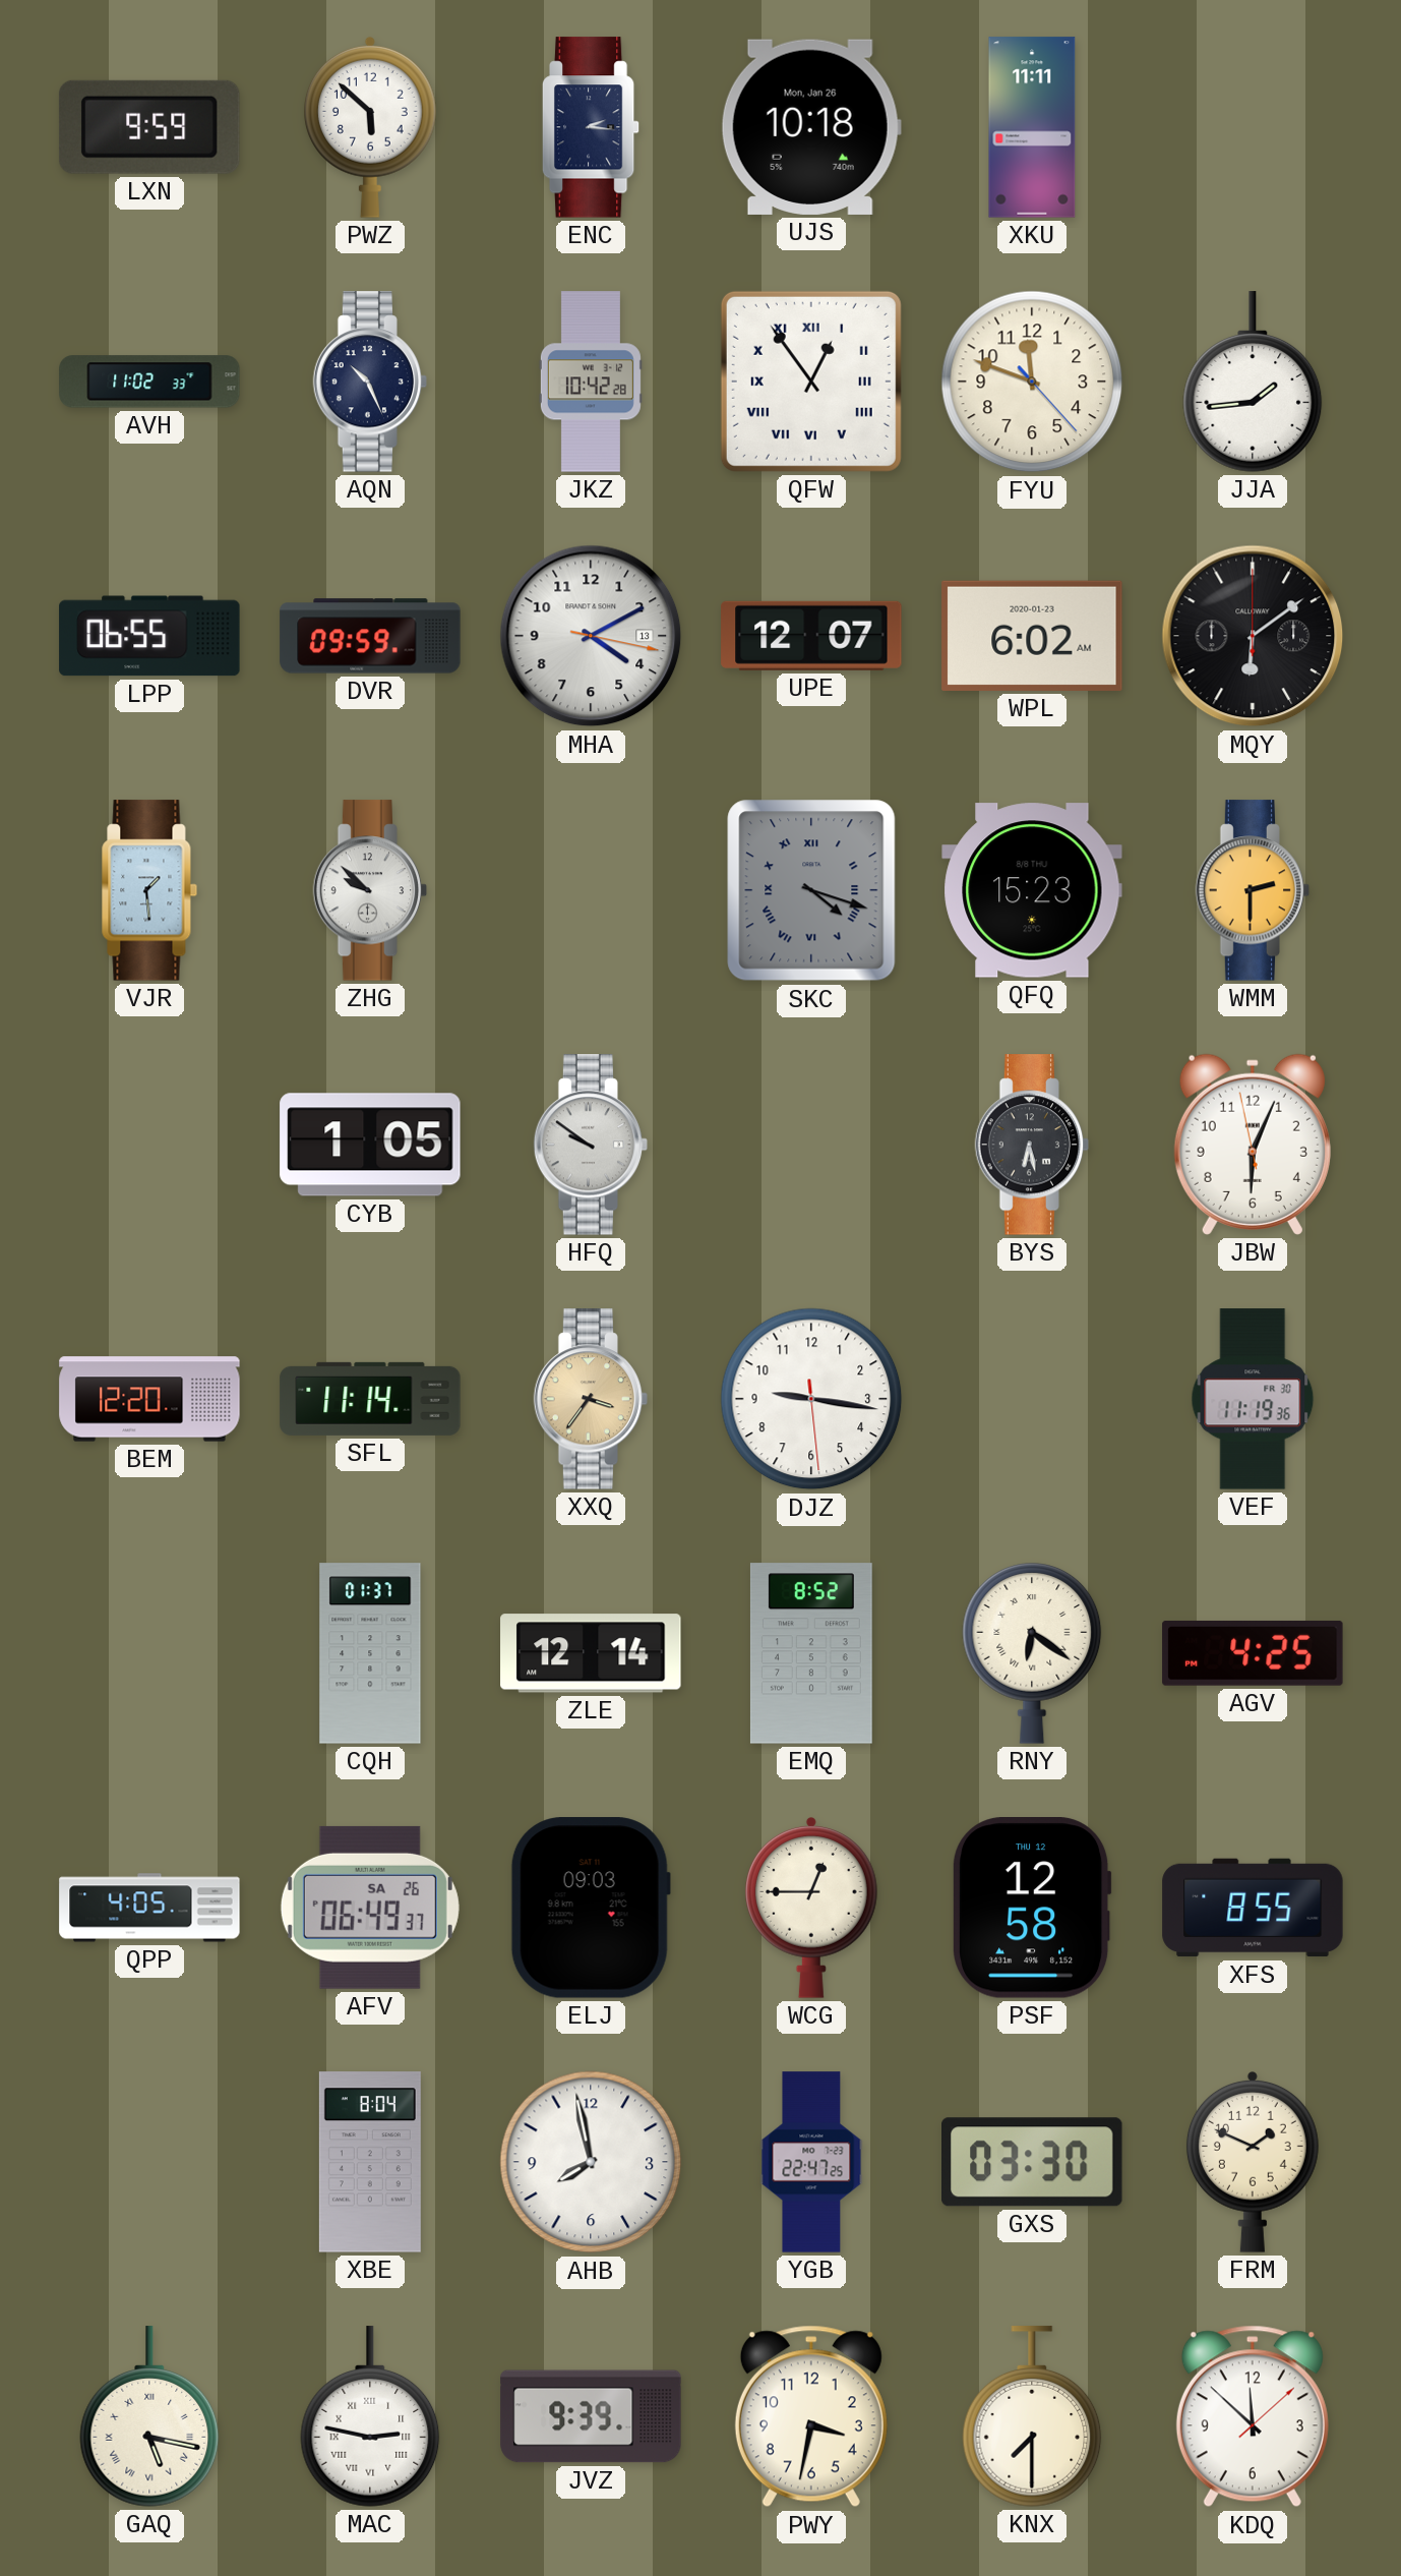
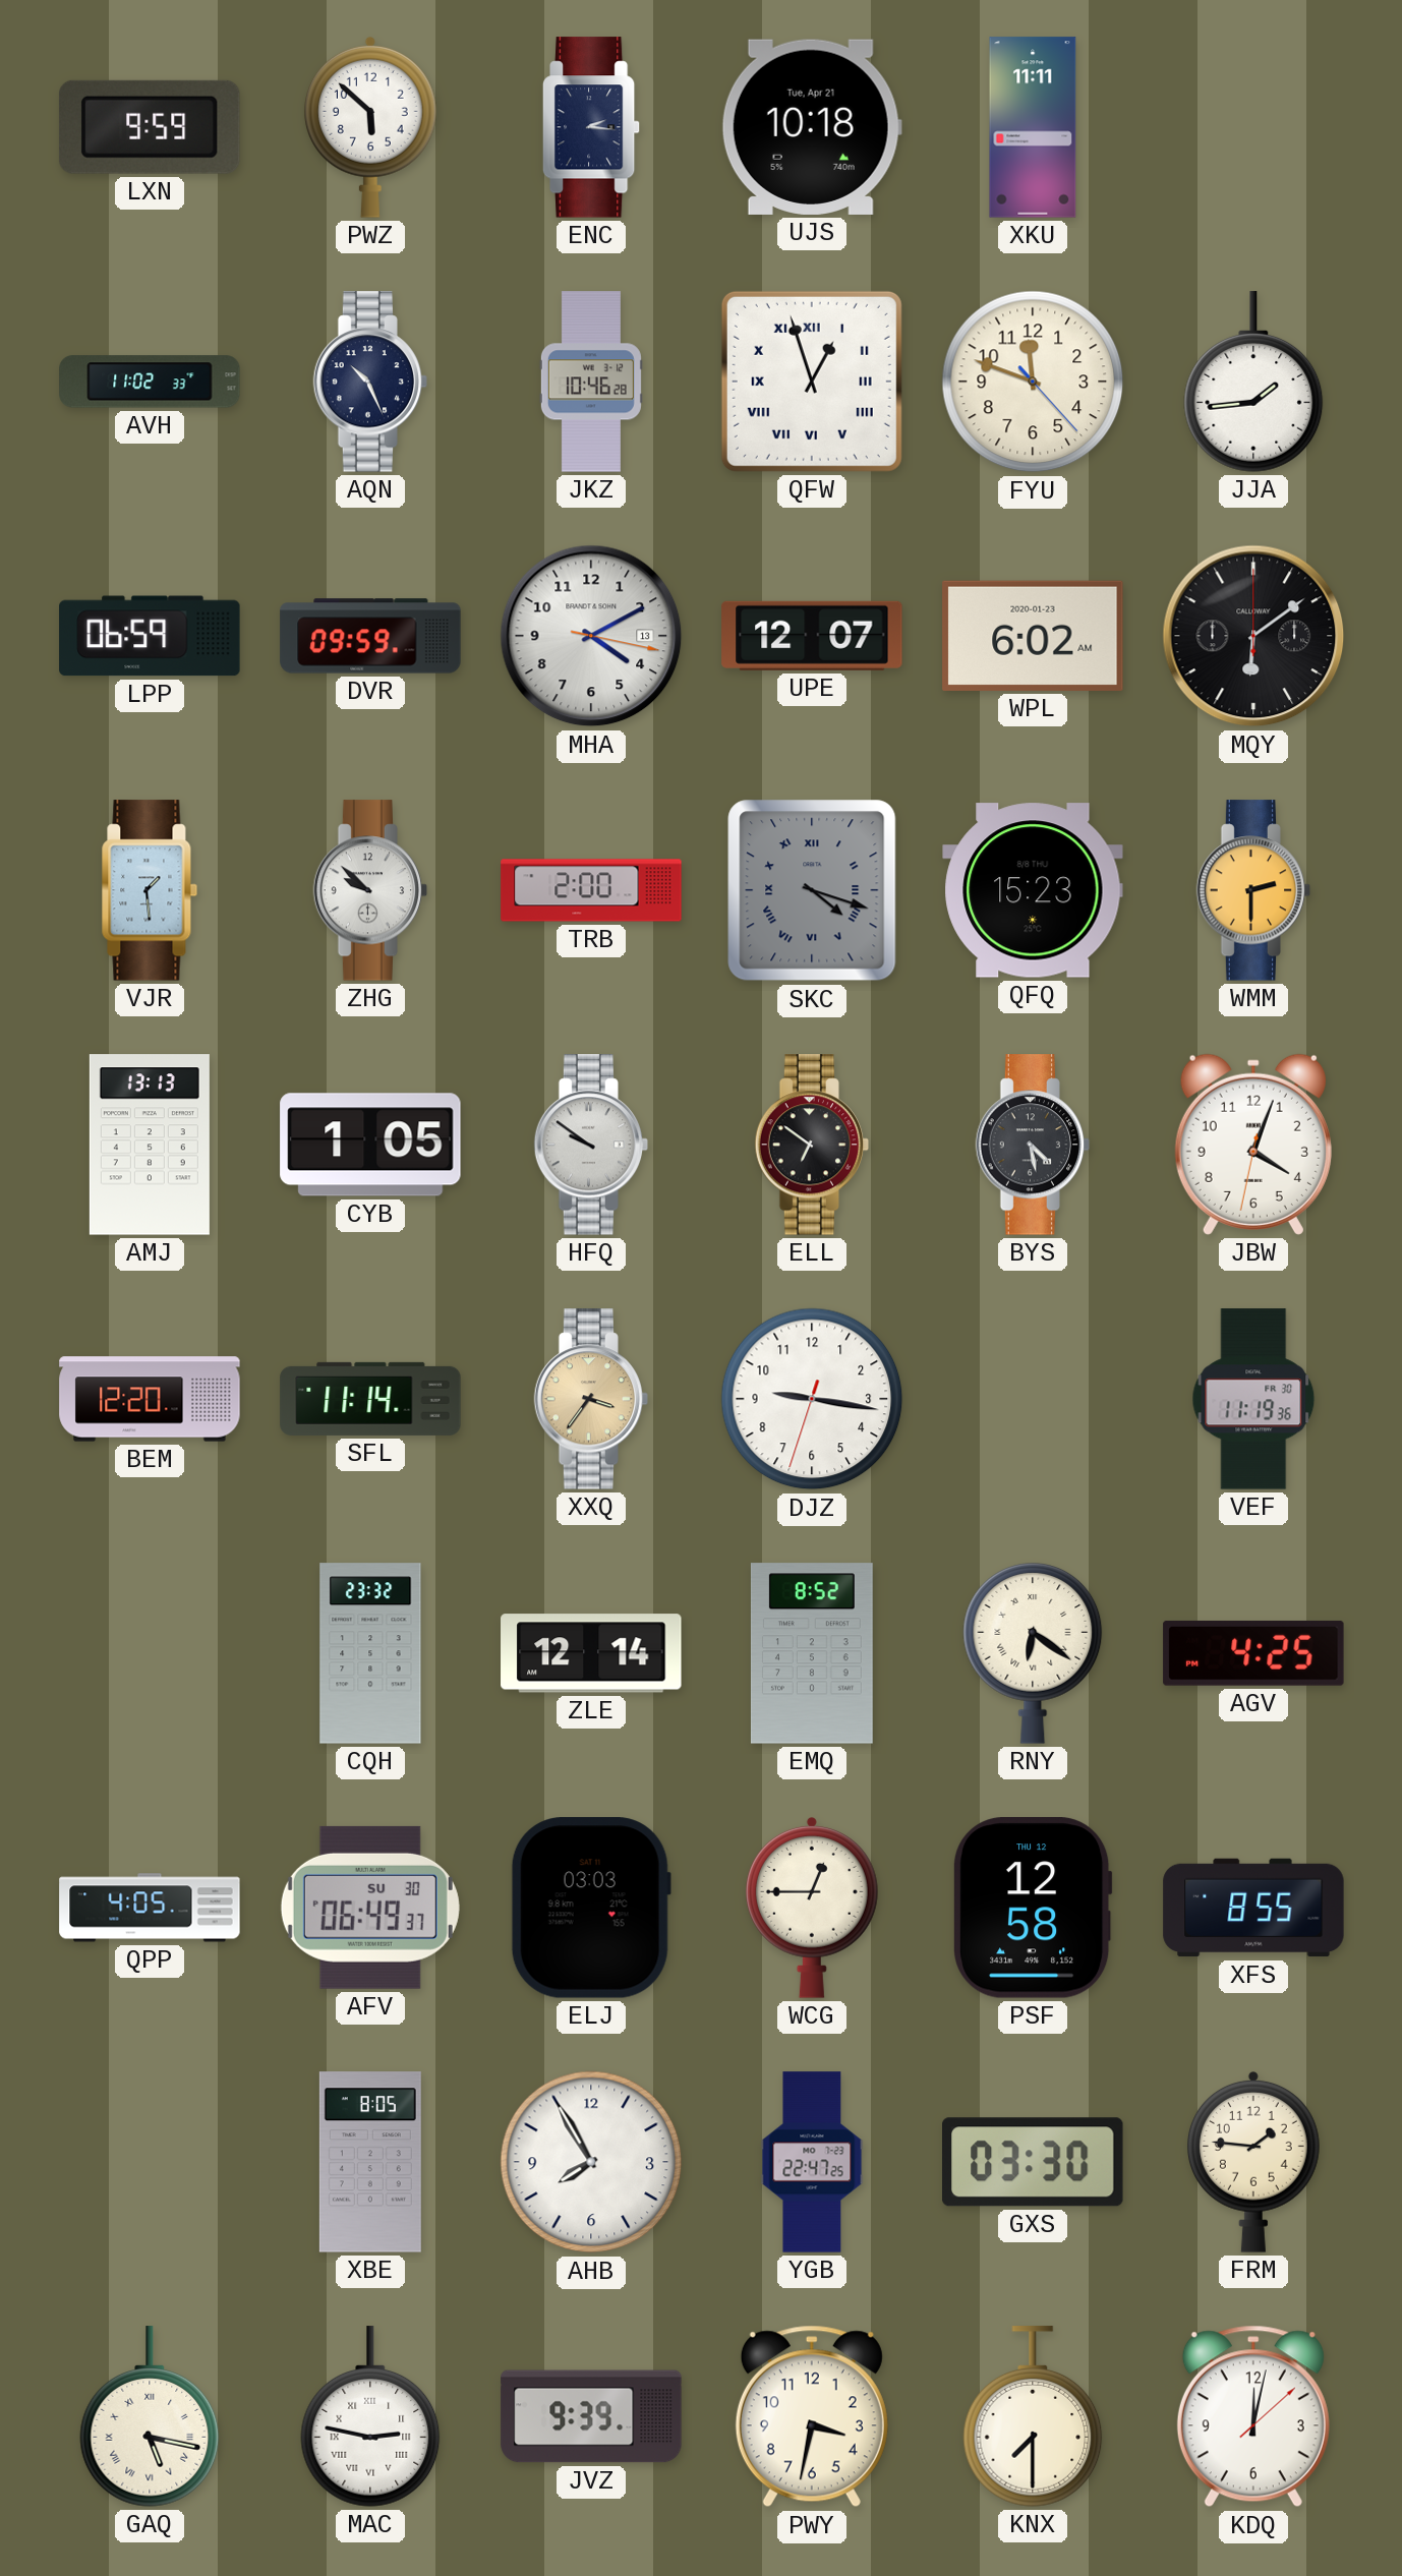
UJS date: Mon, Jan 26 -> Tue, Apr 21 (812, 127)
JKZ: 10:42 -> 10:46 (591, 382)
QFW: 12:54 -> 12:57 (812, 382)
LPP: 06:55 -> 06:59 (150, 636)
TRB: none -> 2:00 (591, 890)
AMJ: none -> 13:13 (150, 1145)
ELL: none -> 6:51 (812, 1145)
BYS: 6:28 -> 4:28 (1033, 1145)
JBW: 6:03 -> 4:03 (1253, 1145)
DJZ: 9:16:29 -> 9:16:33 (812, 1399)
CQH: 01:37 -> 23:32 (370, 1653)
AFV date: SA 26 -> SU 30 (370, 1908)
ELJ: 09:03 -> 03:03 (591, 1908)
XBE: 8:04 -> 8:05 (370, 2162)
AHB: 7:58 -> 7:55 (591, 2162)
FRM: 1:49 -> 1:46 (1253, 2162)
KDQ: 11:52 -> 12:02 (1253, 2416)
